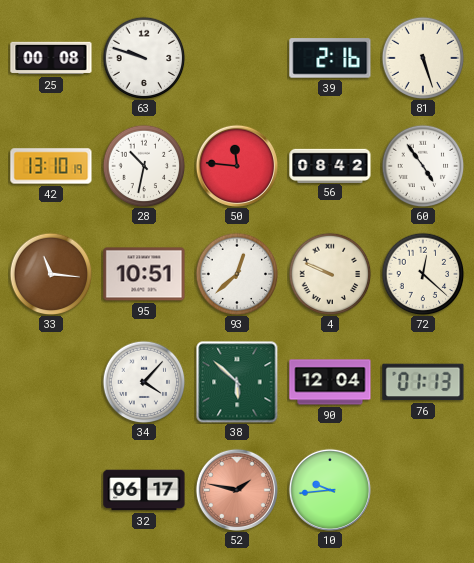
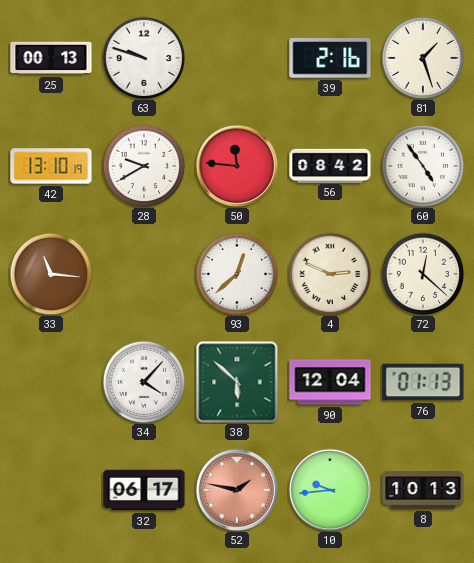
25: 00:08 -> 00:13 (51, 58)
81: 5:27 -> 1:27 (423, 58)
28: 10:32 -> 9:40 (144, 166)
95: 10:51 -> none (144, 274)
4: 9:49 -> 2:49 (330, 274)
8: none -> 10:13 (423, 490)
